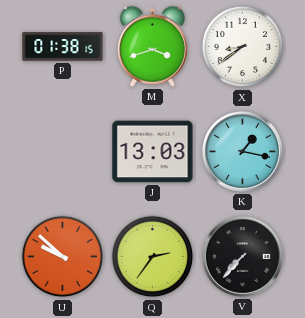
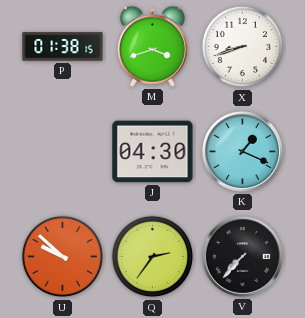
X: 8:39 -> 8:42 (243, 47)
J: 13:03 -> 04:30 (153, 152)
K: 1:17 -> 1:19 (242, 151)
